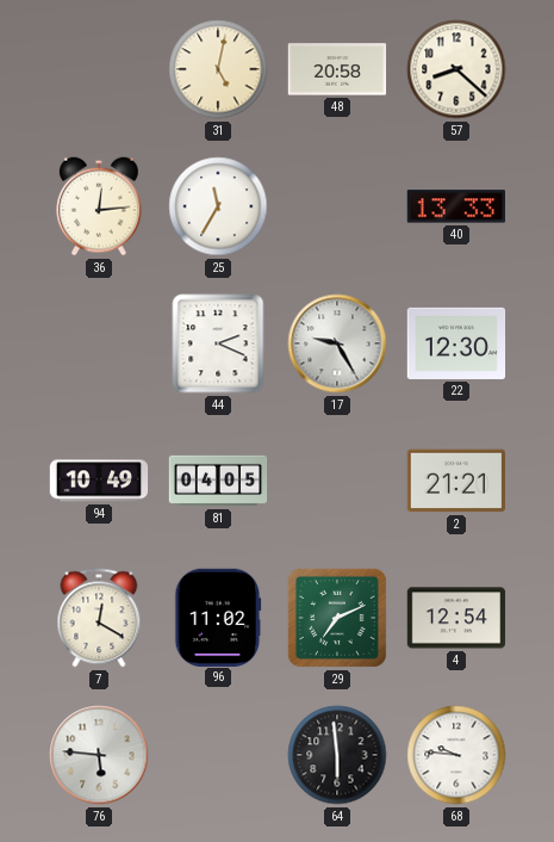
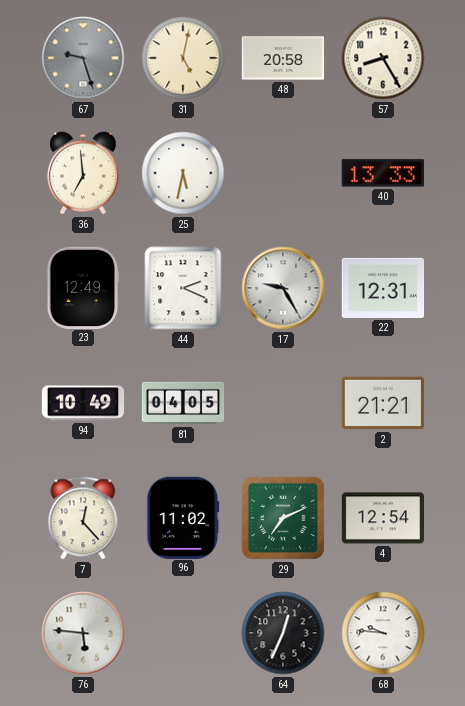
67: none -> 9:27 (83, 58)
57: 8:22 -> 8:25 (383, 58)
36: 12:14 -> 6:59 (84, 173)
25: 11:35 -> 5:32 (183, 173)
23: none -> 12:49 (83, 287)
22: 12:30 -> 12:31 (383, 288)
7: 12:20 -> 12:23 (83, 518)
64: 5:59 -> 12:34 (283, 633)
